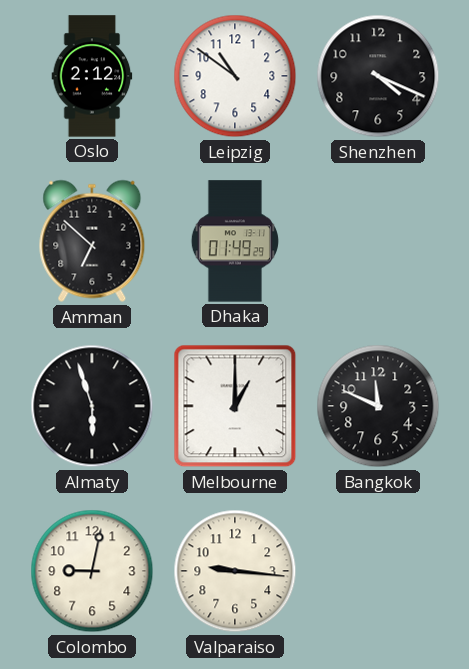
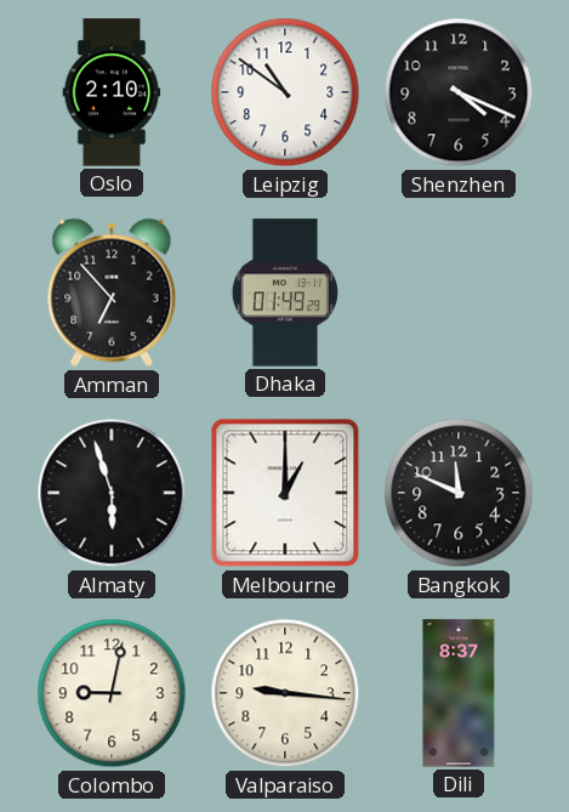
Oslo: 2:12 -> 2:10 (112, 92)
Amman: 6:52 -> 6:53 (112, 293)
Dili: none -> 8:37 (459, 693)
